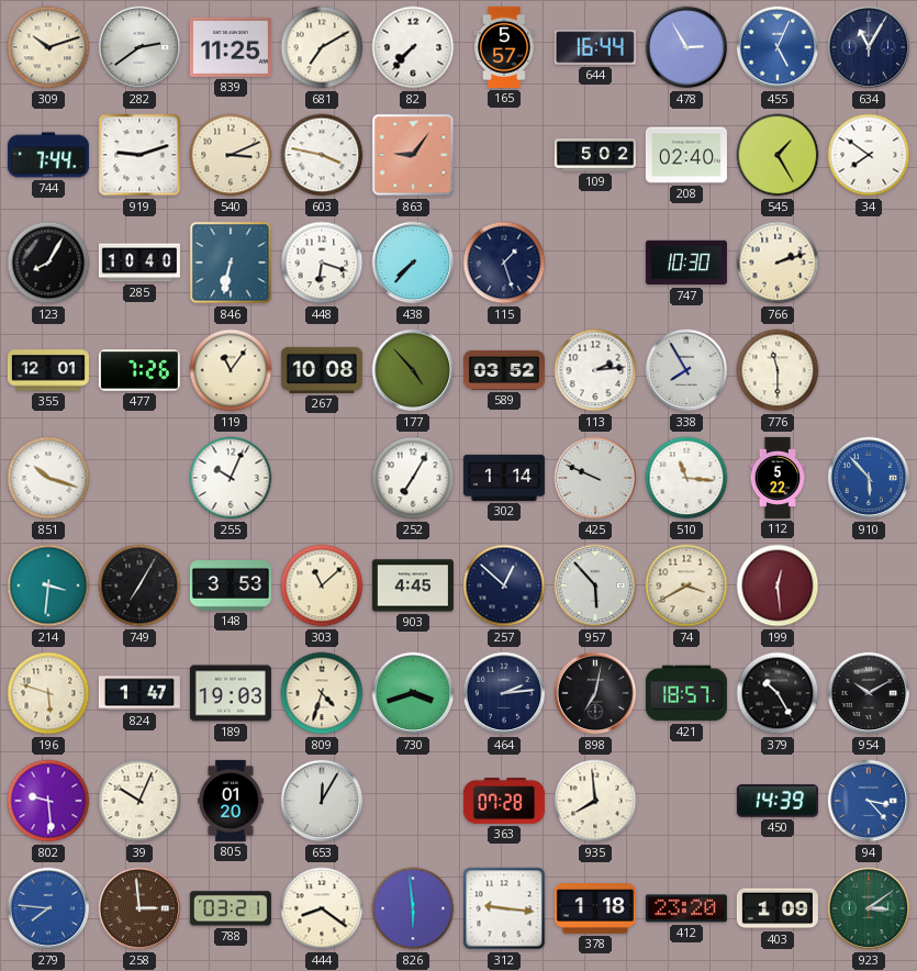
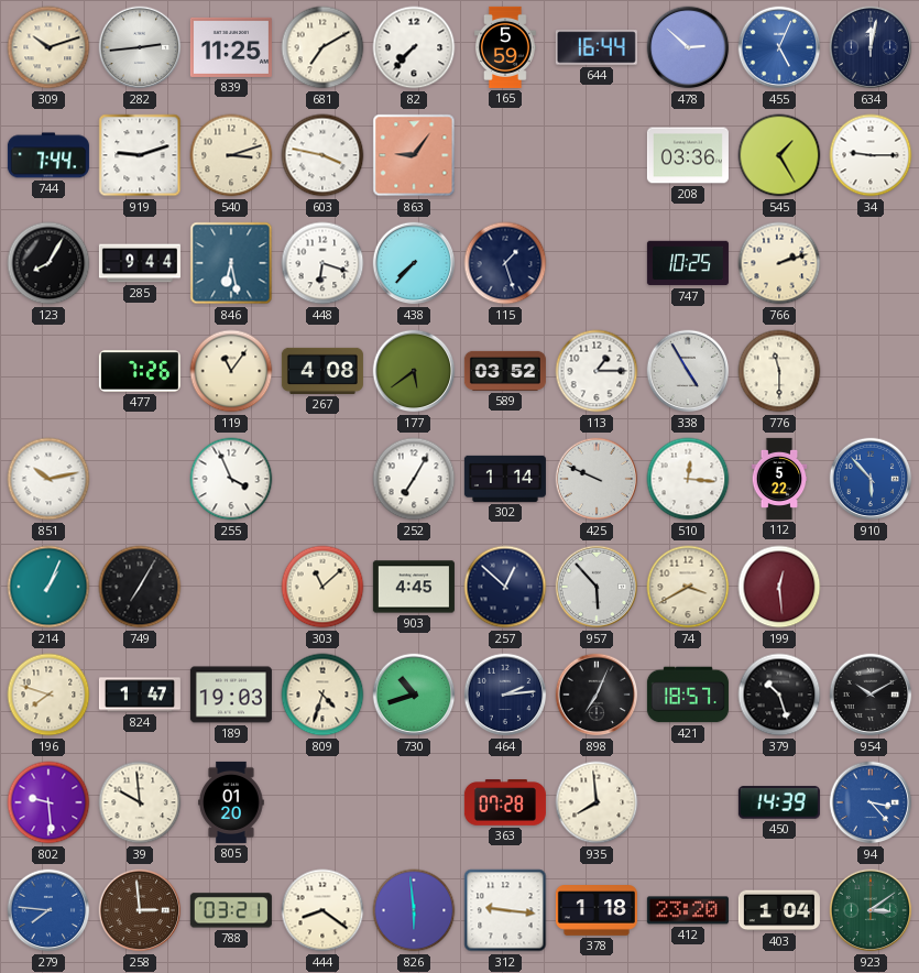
282: 2:39 -> 2:44 (140, 47)
165: 5:57 -> 5:59 (506, 47)
478: 2:55 -> 2:52 (688, 47)
634: 11:05 -> 12:02 (871, 47)
540: 3:11 -> 3:12 (231, 155)
109: 5:02 -> none (595, 155)
208: 02:40 -> 03:36 (688, 155)
34: 7:51 -> 9:15 (871, 155)
285: 10:40 -> 9:44 (140, 263)
846: 6:32 -> 6:28 (231, 263)
747: 10:30 -> 10:25 (688, 263)
355: 12:01 -> none (48, 370)
267: 10:08 -> 4:08 (322, 371)
177: 4:53 -> 5:39 (414, 371)
113: 2:14 -> 1:15 (597, 371)
338: 7:55 -> 4:55 (688, 371)
851: 10:18 -> 10:13 (48, 479)
255: 10:04 -> 3:56 (231, 479)
510: 11:16 -> 12:16 (688, 479)
214: 3:31 -> 1:04 (48, 587)
148: 3:53 -> none (231, 587)
196: 5:48 -> 7:48 (48, 695)
730: 3:42 -> 10:42 (414, 695)
898: 7:02 -> 7:04 (597, 695)
379: 10:25 -> 10:27 (779, 695)
39: 10:04 -> 9:59 (140, 802)
653: 12:05 -> none (322, 801)
403: 1:09 -> 1:04 (779, 910)
